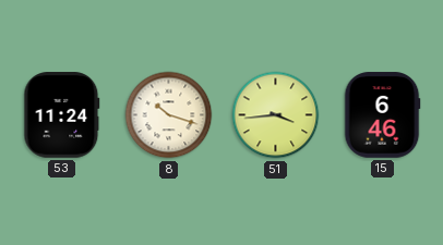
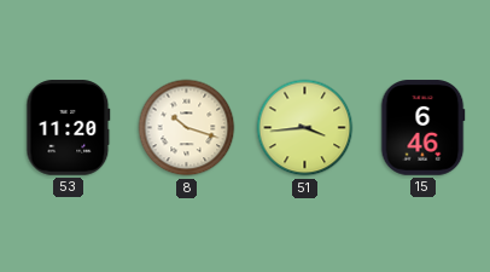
53: 11:24 -> 11:20 (69, 128)
